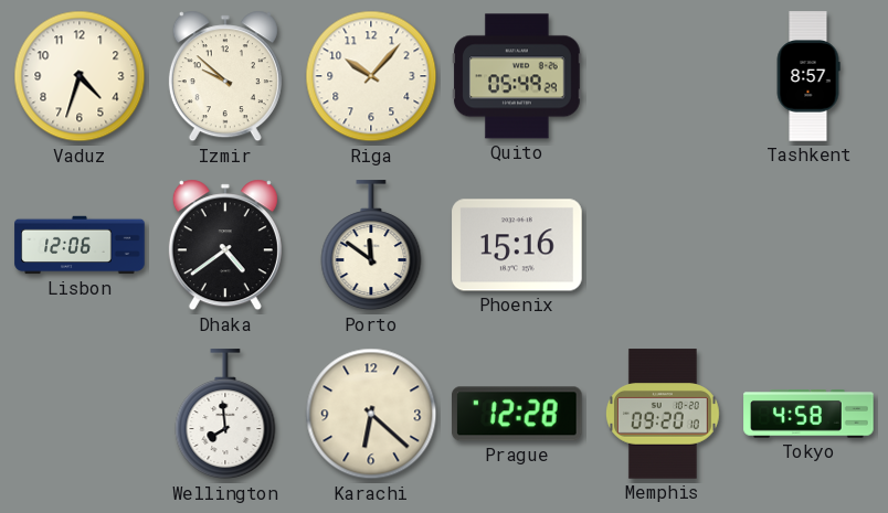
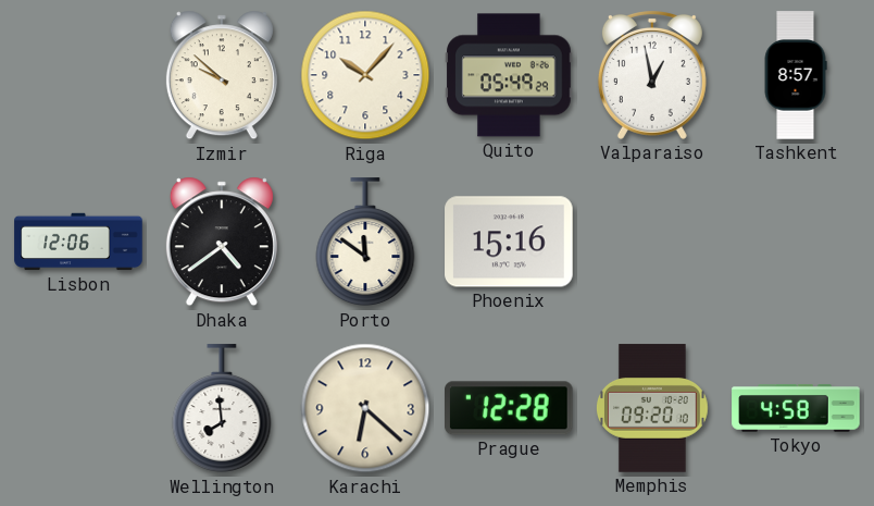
Vaduz: 4:33 -> none (80, 76)
Valparaiso: none -> 12:58 (652, 76)
